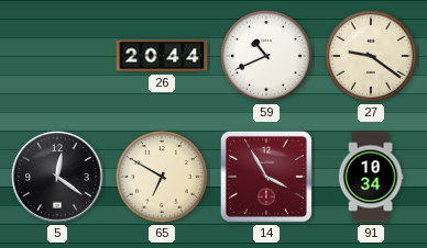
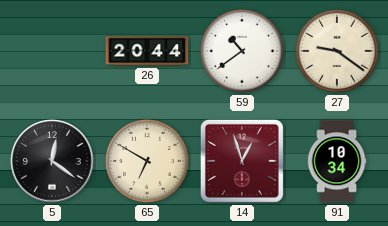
59: 10:41 -> 10:39 (243, 52)
14: 3:55 -> 12:57 (242, 161)
